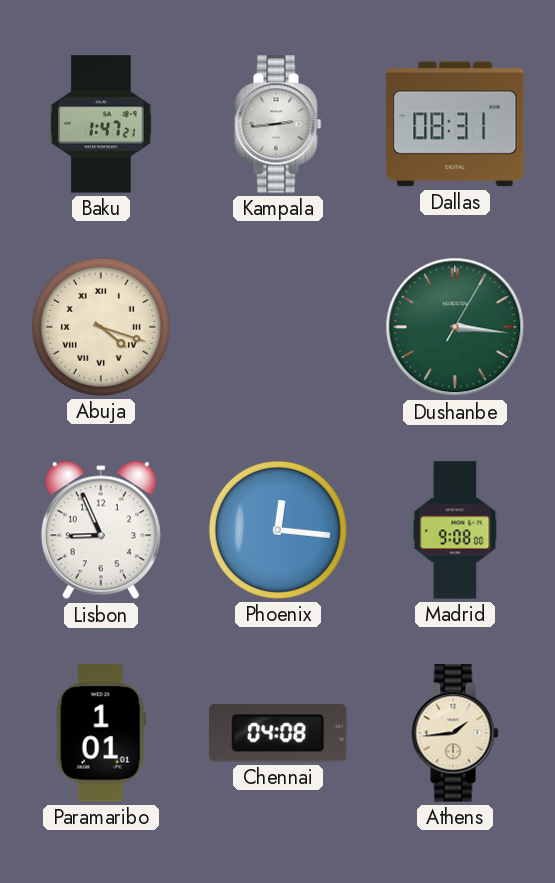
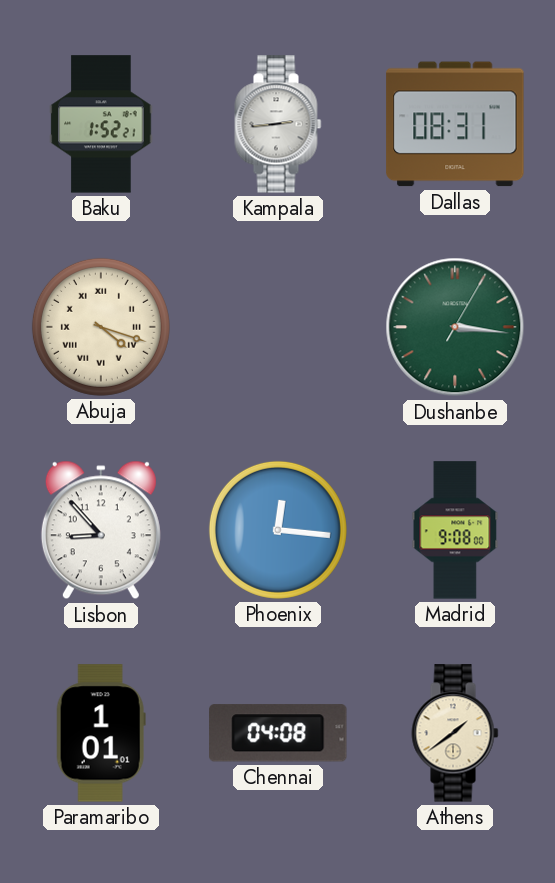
Baku: 1:47 -> 1:52 (101, 124)
Lisbon: 8:56 -> 8:53 (101, 530)
Athens: 1:44 -> 1:39 (455, 733)
